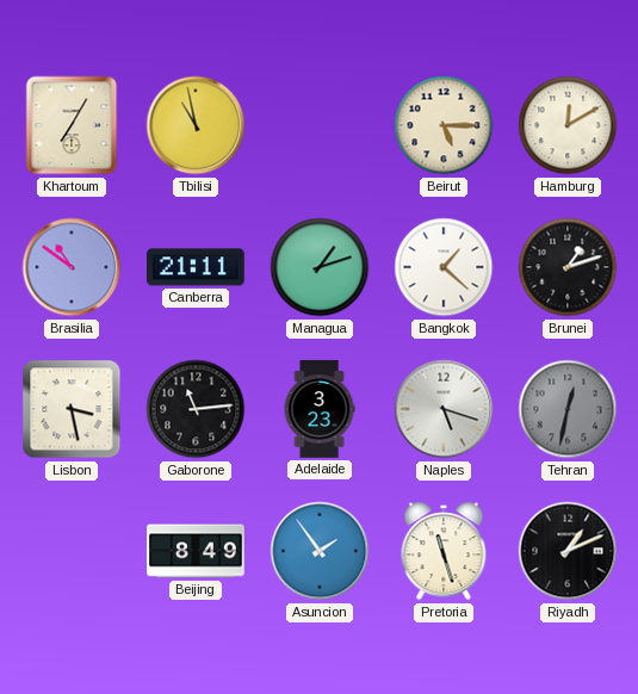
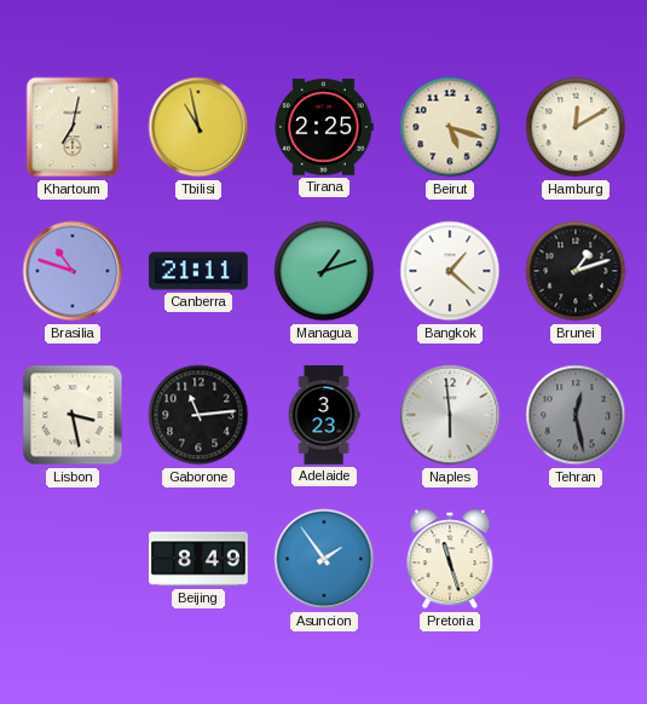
Khartoum: 7:05 -> 7:02 (73, 127)
Tirana: none -> 2:25 (324, 127)
Beirut: 5:15 -> 5:18 (450, 127)
Brasilia: 10:51 -> 10:48 (73, 271)
Naples: 5:18 -> 5:59 (450, 415)
Tehran: 12:32 -> 12:28 (576, 415)
Riyadh: 1:11 -> none (568, 551)
